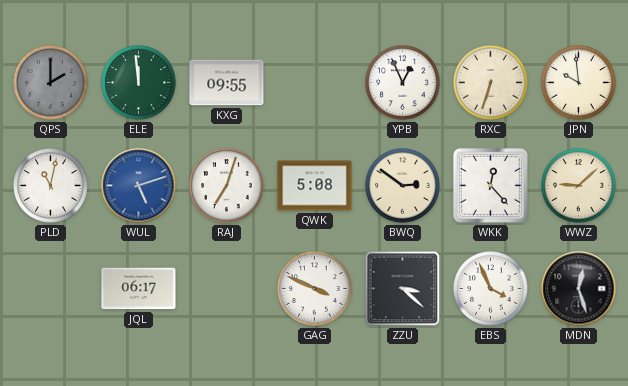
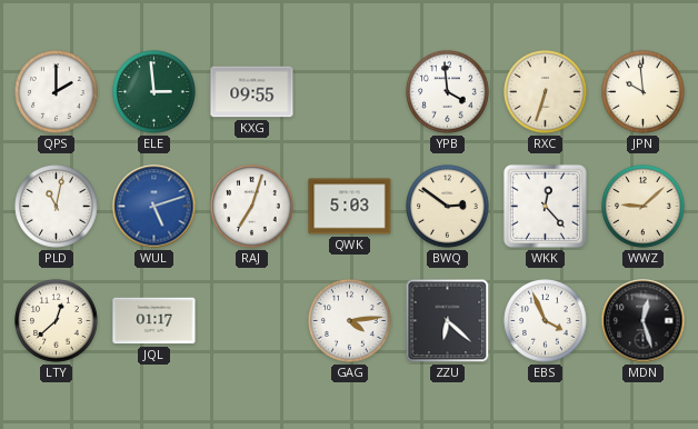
QPS dial: grey -> white (57, 92)
ELE: 11:59 -> 2:59 (154, 92)
YPB: 12:56 -> 3:59 (448, 92)
QWK: 5:08 -> 5:03 (350, 207)
LTY: none -> 12:38 (57, 321)
JQL: 06:17 -> 01:17 (154, 321)
GAG: 3:49 -> 4:14 (350, 321)
ZZU: 3:22 -> 6:22 (448, 321)
